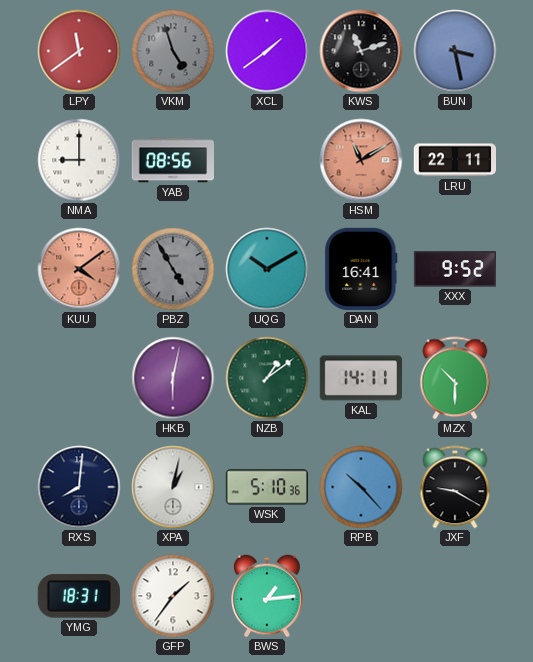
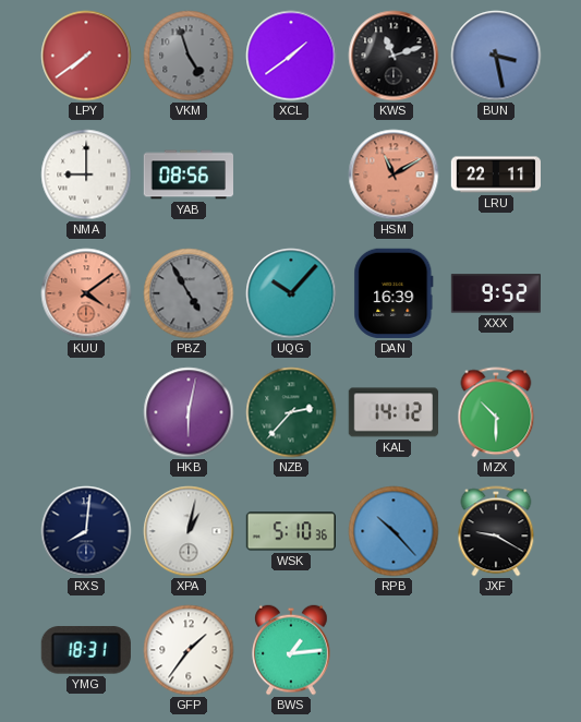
LPY: 11:39 -> 7:39 (86, 56)
UQG: 10:10 -> 10:07 (291, 293)
DAN: 16:41 -> 16:39 (394, 293)
NZB: 1:09 -> 2:37 (291, 412)
KAL: 14:11 -> 14:12 (392, 412)
